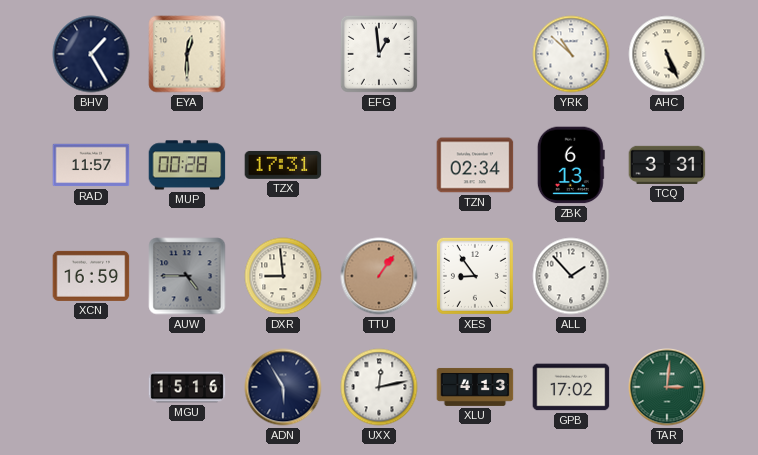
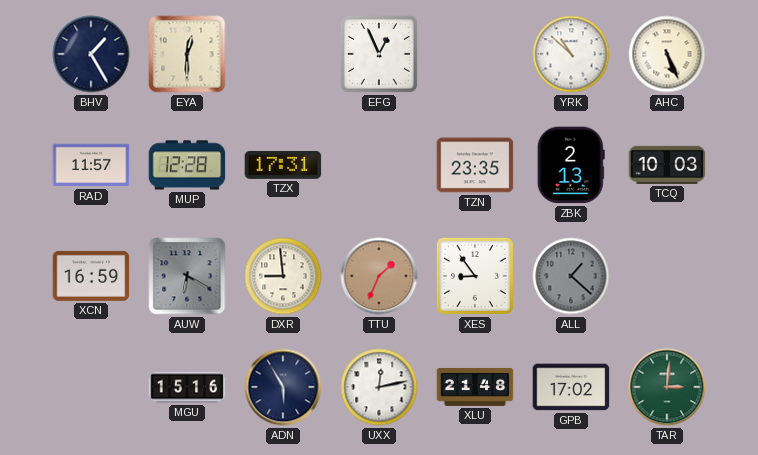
EFG: 12:59 -> 12:56 (379, 54)
MUP: 00:28 -> 12:28 (187, 165)
TZN: 02:34 -> 23:35 (475, 165)
ZBK: 6:13 -> 2:13 (571, 165)
TCQ: 3:31 -> 10:03 (667, 165)
AUW: 4:45 -> 6:20 (187, 276)
TTU: 1:06 -> 1:34 (379, 276)
ALL: 1:53 -> 1:22 (571, 276)
ALL dial: white -> grey (571, 276)
XLU: 4:13 -> 21:48 (475, 387)
